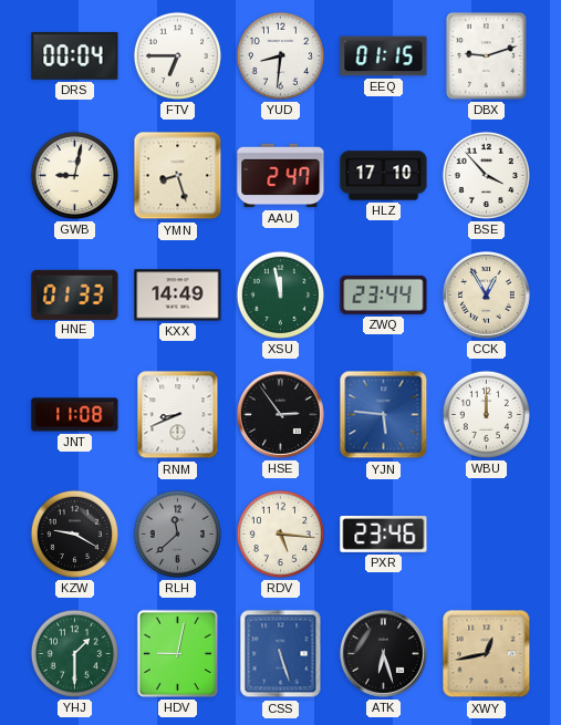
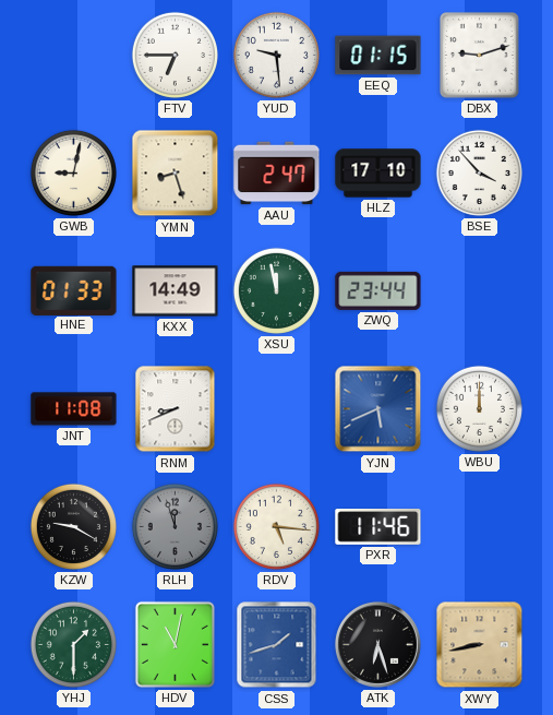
DRS: 00:04 -> none (75, 55)
YUD: 8:31 -> 9:29 (276, 55)
CCK: 12:55 -> none (486, 294)
HSE: 2:54 -> none (280, 414)
YJN: 5:46 -> 5:41 (378, 409)
RLH: 11:38 -> 11:57 (175, 526)
PXR: 23:46 -> 11:46 (378, 527)
HDV: 9:02 -> 11:02 (175, 644)
CSS: 5:27 -> 1:42 (277, 645)
XWY: 12:43 -> 8:43 (480, 645)
